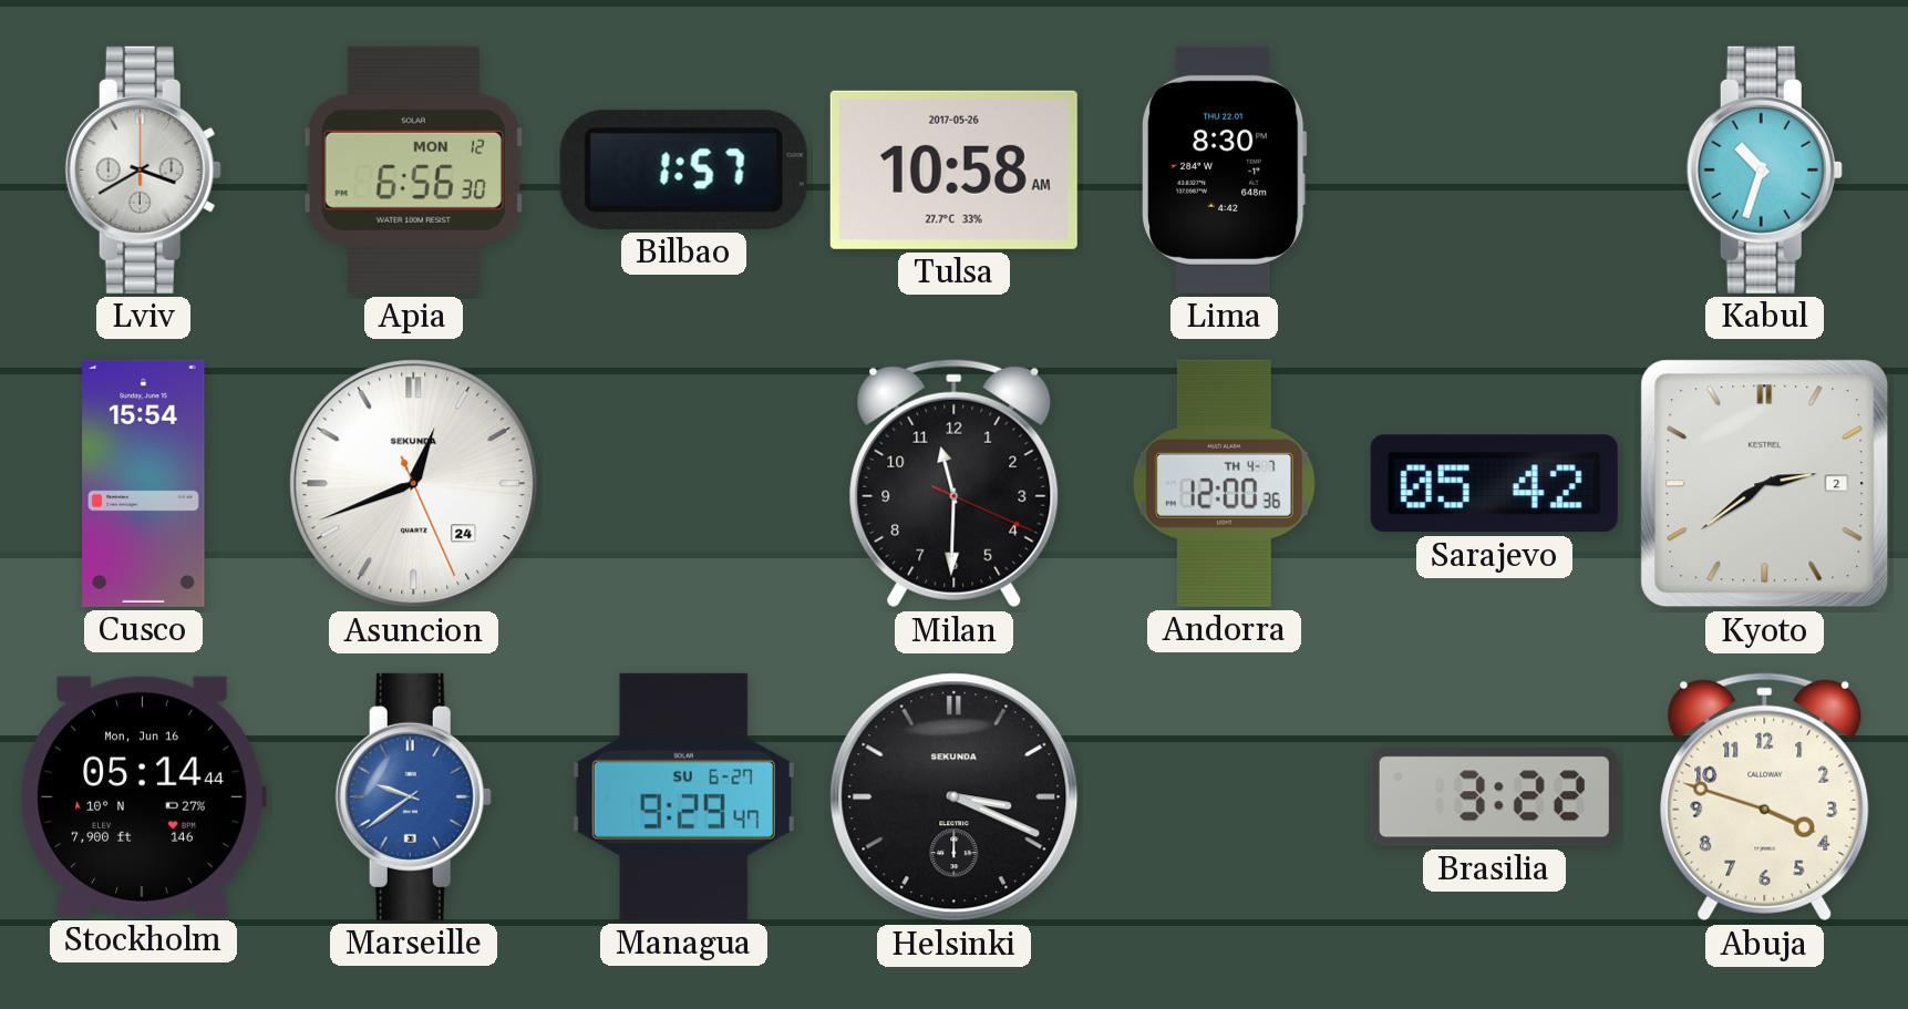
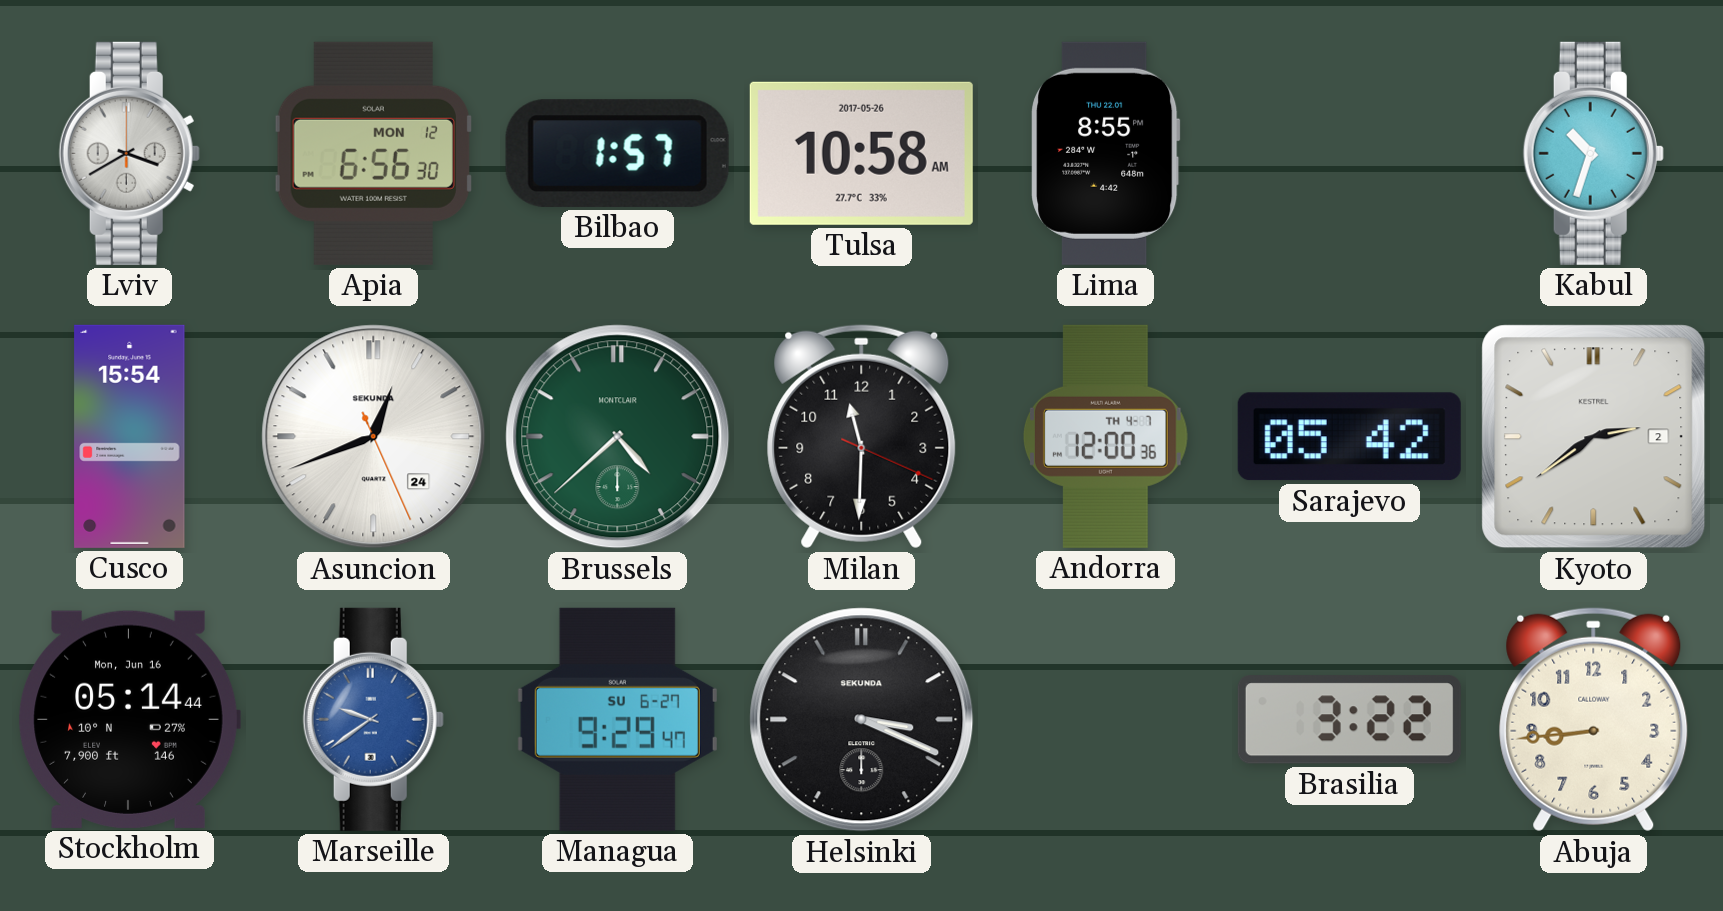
Lima: 8:30 -> 8:55 (1106, 153)
Brussels: none -> 4:38 (618, 437)
Abuja: 3:48 -> 8:44 (1594, 720)
